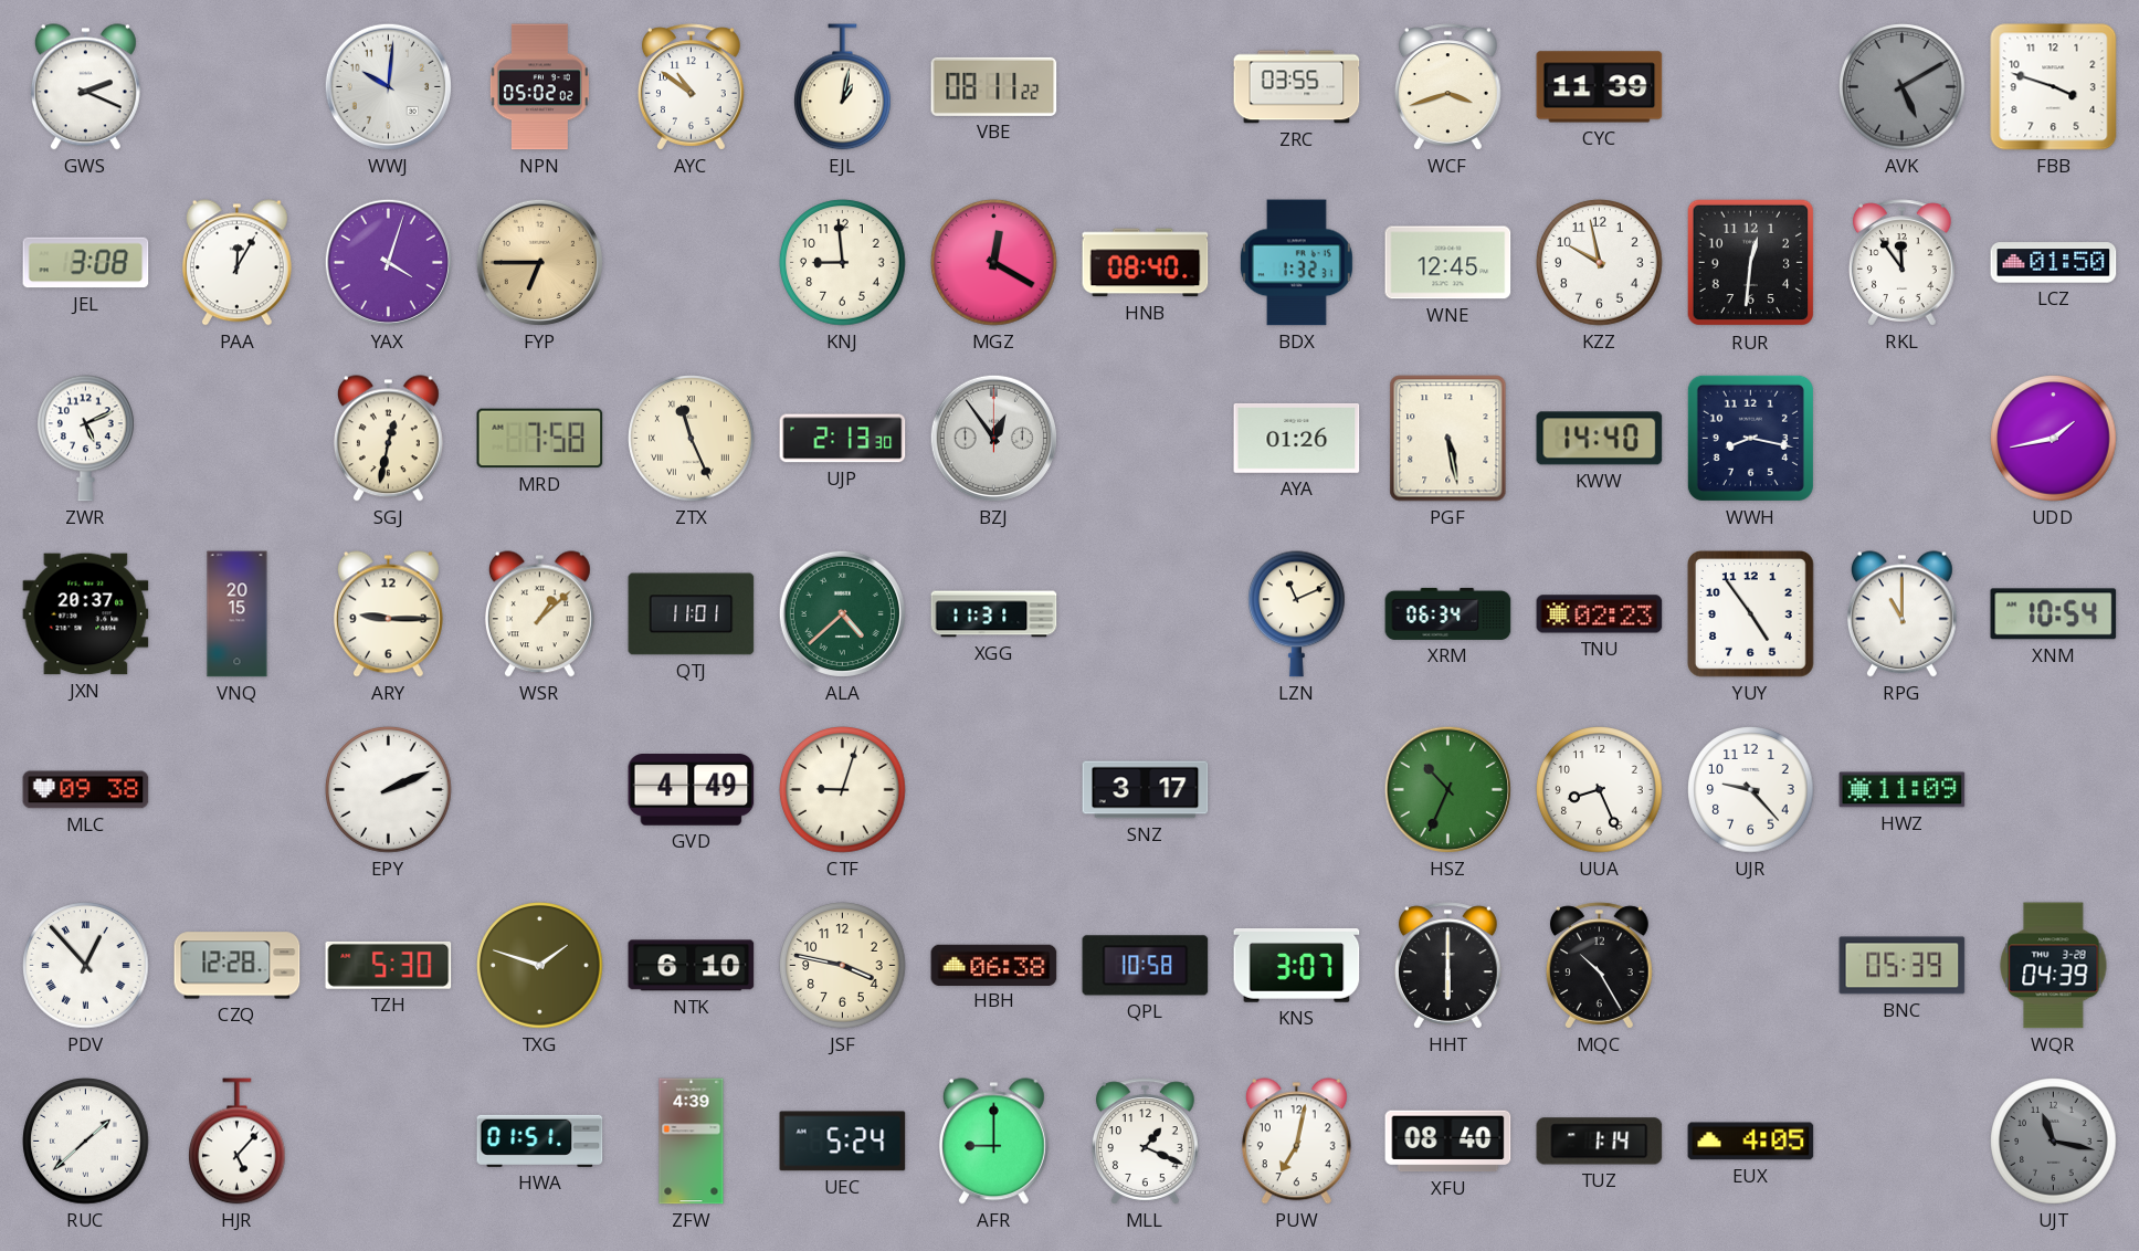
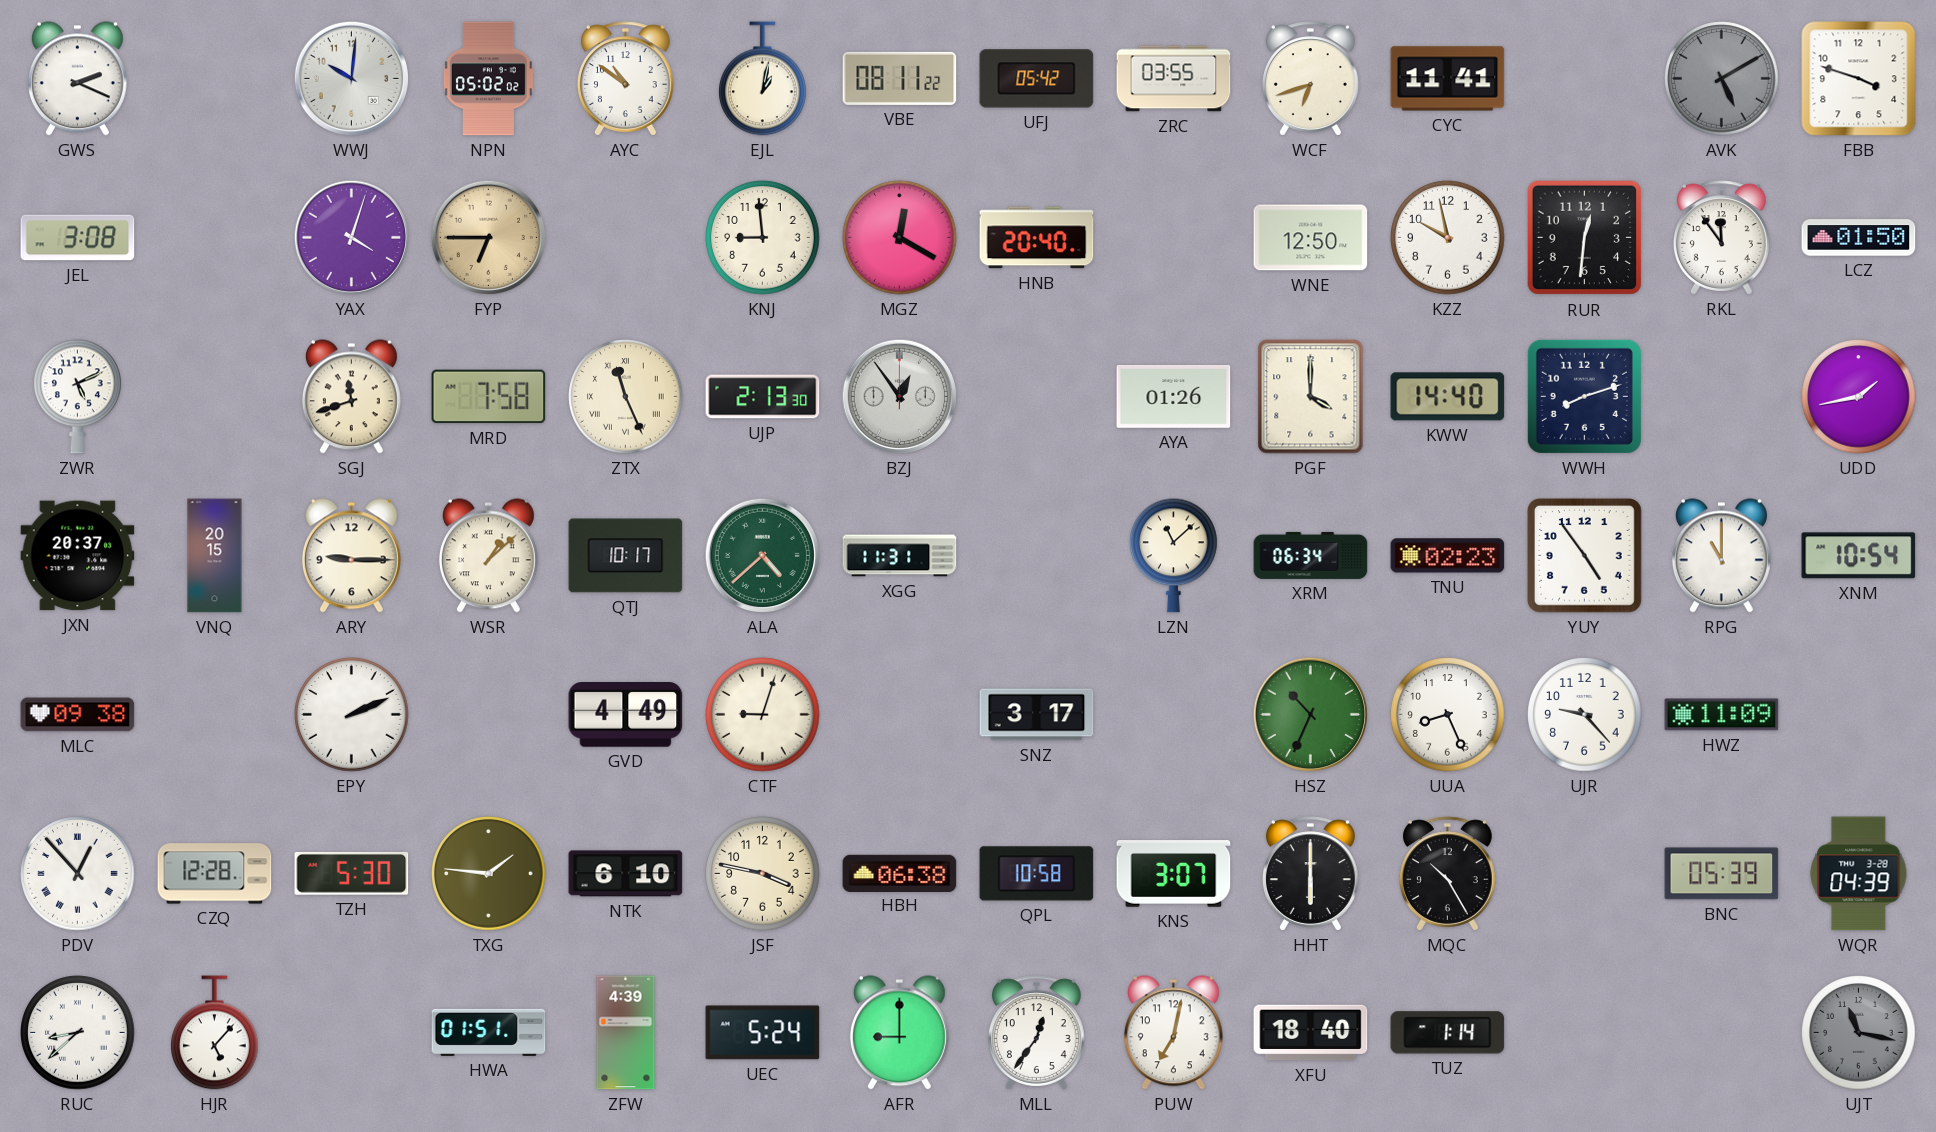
UFJ: none -> 05:42 (1037, 79)
WCF: 3:42 -> 6:42 (1310, 79)
CYC: 11:39 -> 11:41 (1448, 79)
PAA: 12:05 -> none (236, 263)
HNB: 08:40 -> 20:40 (1037, 238)
BDX: 1:32 -> none (1296, 263)
WNE: 12:45 -> 12:50 (1311, 238)
SGJ: 12:32 -> 11:42 (351, 397)
PGF: 5:28 -> 4:00 (1311, 397)
WWH: 8:17 -> 8:12 (1584, 396)
QTJ: 11:01 -> 10:17 (626, 556)
LZN: 11:11 -> 11:08 (1174, 556)
TXG: 1:48 -> 1:46 (489, 874)
RUC: 1:38 -> 8:38 (78, 1033)
MLL: 1:19 -> 12:36 (1036, 1033)
XFU: 08:40 -> 18:40 (1311, 1033)
EUX: 4:05 -> none (1751, 1142)
